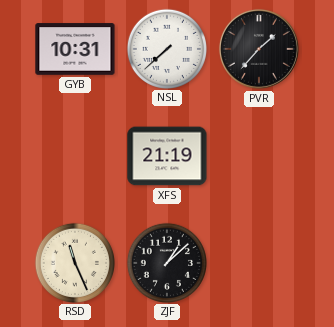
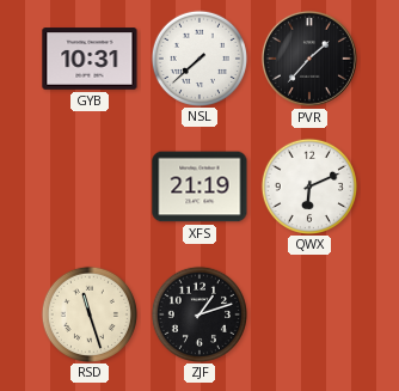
QWX: none -> 6:11 (308, 185)
RSD: 11:26 -> 11:27 (88, 313)
ZJF: 1:08 -> 1:12 (198, 313)
